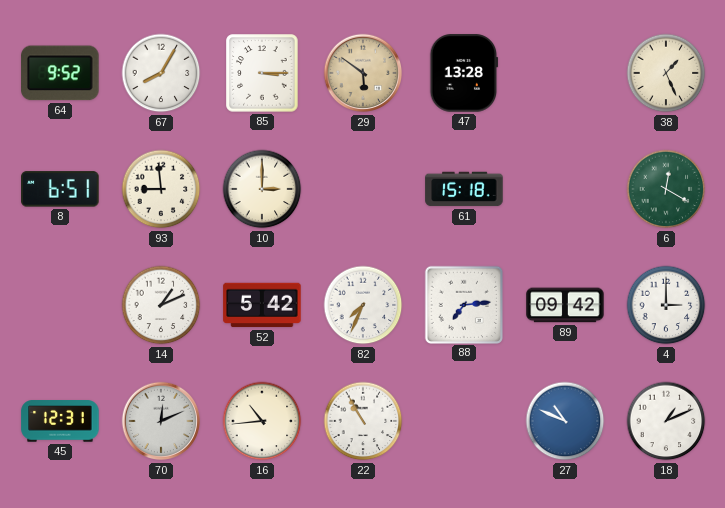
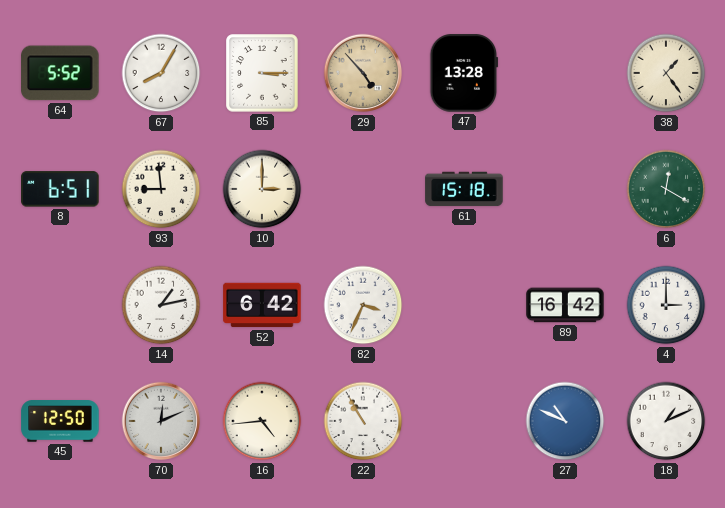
64: 9:52 -> 5:52 (60, 73)
29: 5:51 -> 4:53 (363, 73)
38: 1:26 -> 1:24 (666, 73)
14: 1:11 -> 1:13 (161, 305)
52: 5:42 -> 6:42 (262, 305)
82: 7:34 -> 3:34 (363, 305)
88: 7:14 -> none (463, 304)
89: 09:42 -> 16:42 (565, 305)
45: 12:31 -> 12:50 (60, 421)
16: 10:44 -> 4:44 (262, 421)
